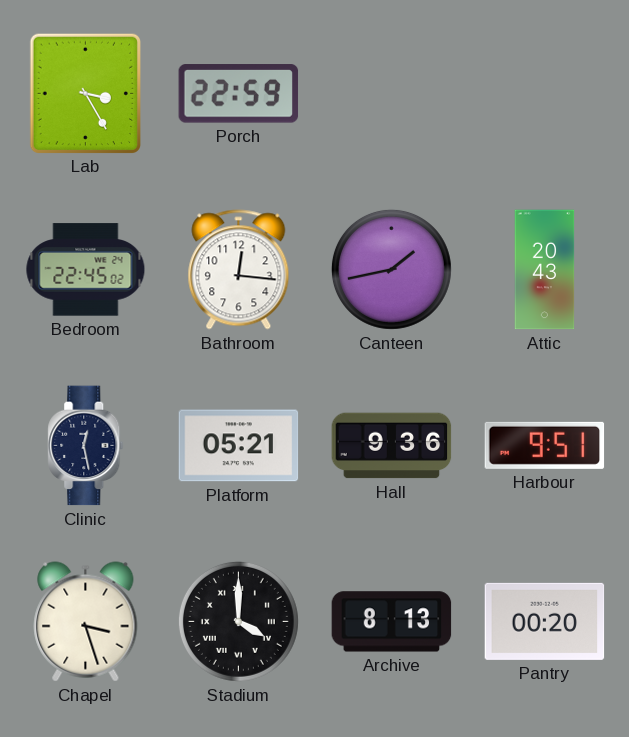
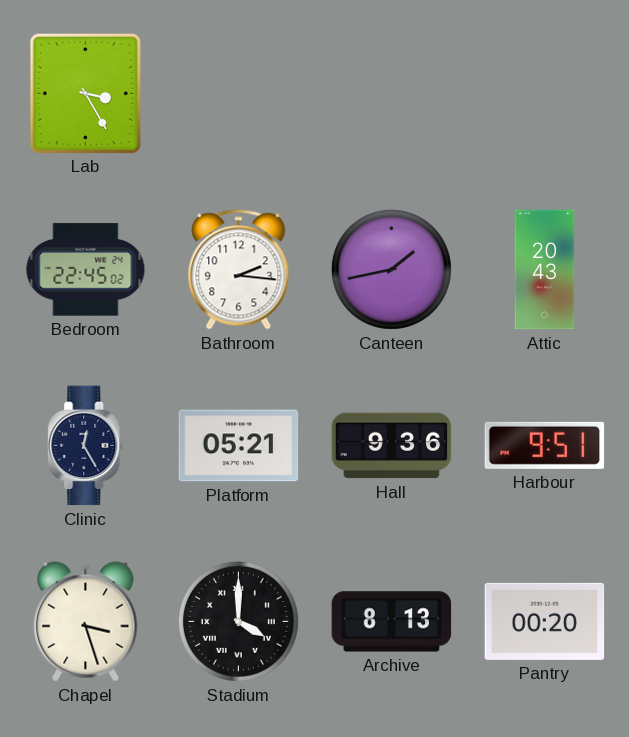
Porch: 22:59 -> none (239, 94)
Bathroom: 12:16 -> 2:16 (239, 270)
Clinic: 12:28 -> 12:25 (86, 446)
